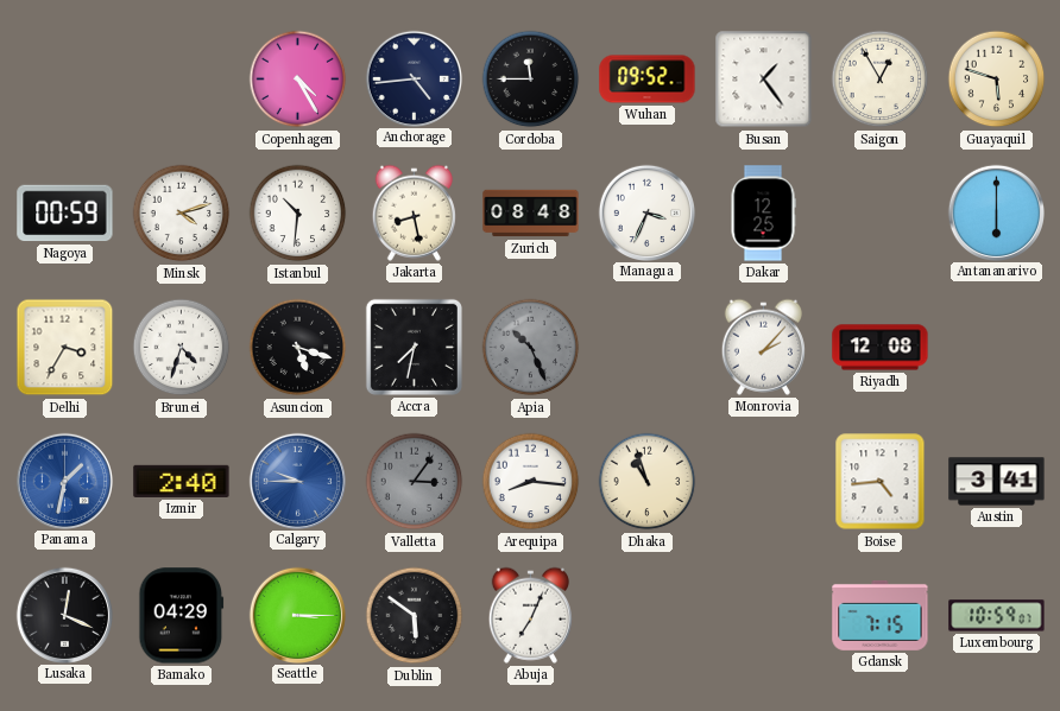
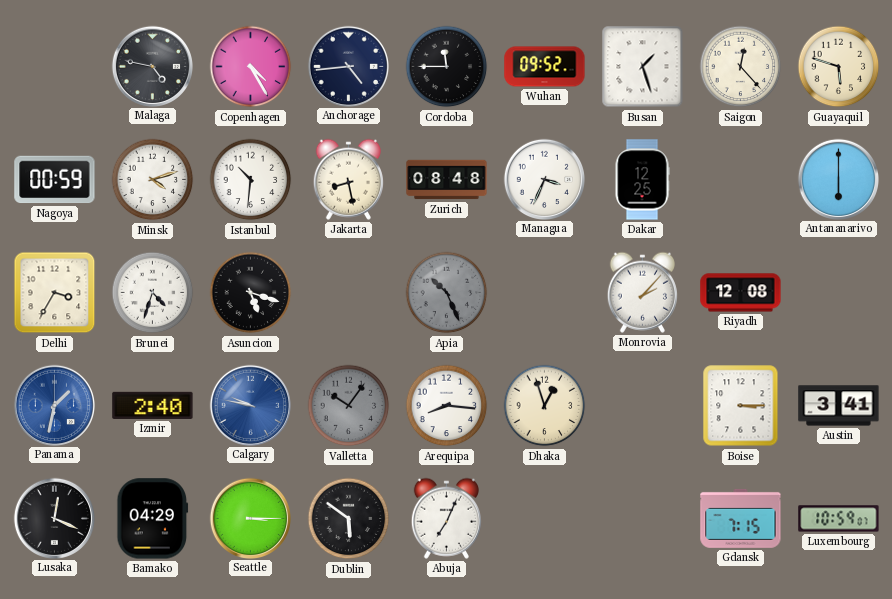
Malaga: none -> 4:47 (152, 66)
Busan: 1:24 -> 1:27 (643, 67)
Saigon: 12:55 -> 12:23 (741, 67)
Accra: 7:32 -> none (414, 347)
Calgary: 9:45 -> 9:47 (250, 405)
Valletta: 3:06 -> 10:06 (349, 406)
Dhaka: 10:57 -> 12:57 (545, 406)
Boise: 4:44 -> 3:15 (741, 406)
